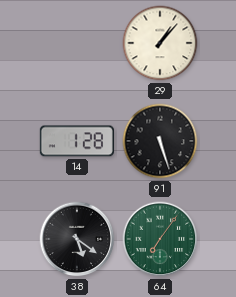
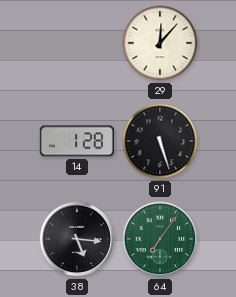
29: 1:07 -> 12:07 (160, 43)
38: 5:21 -> 5:16 (77, 239)
